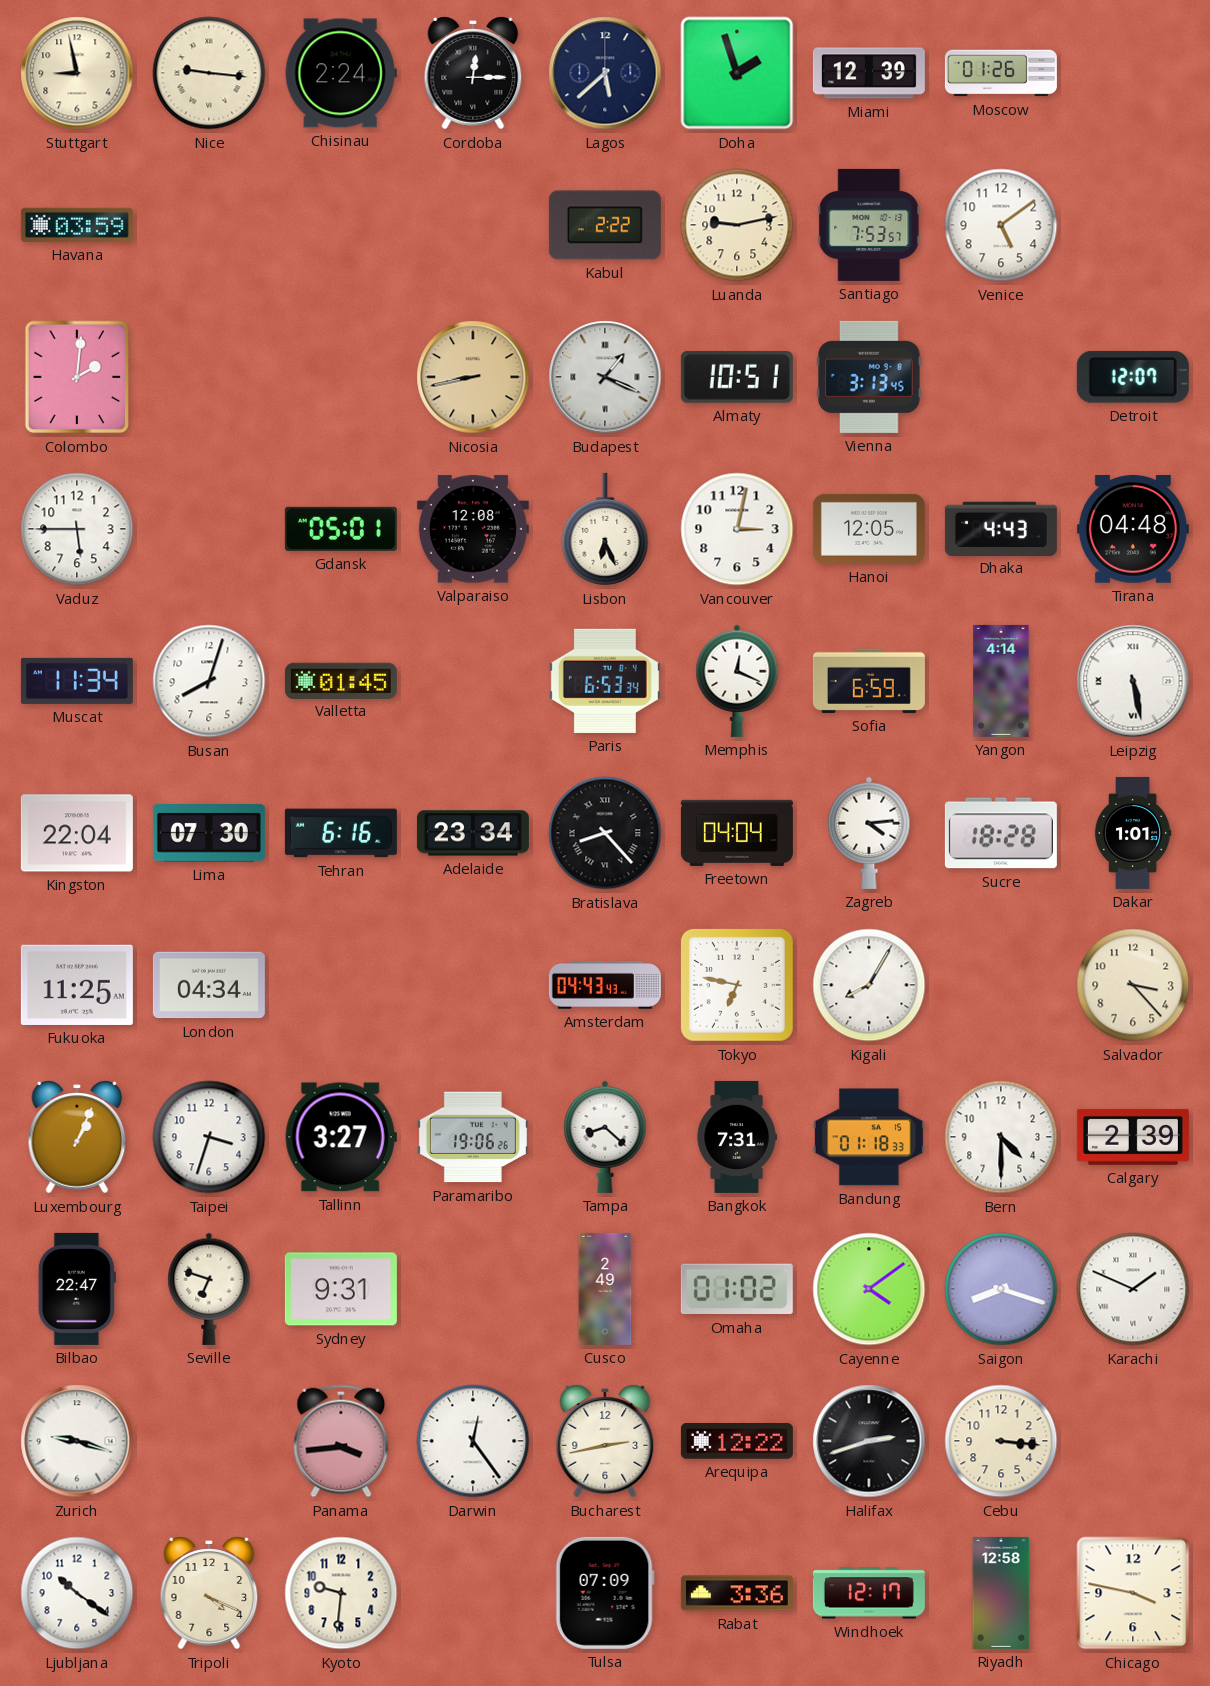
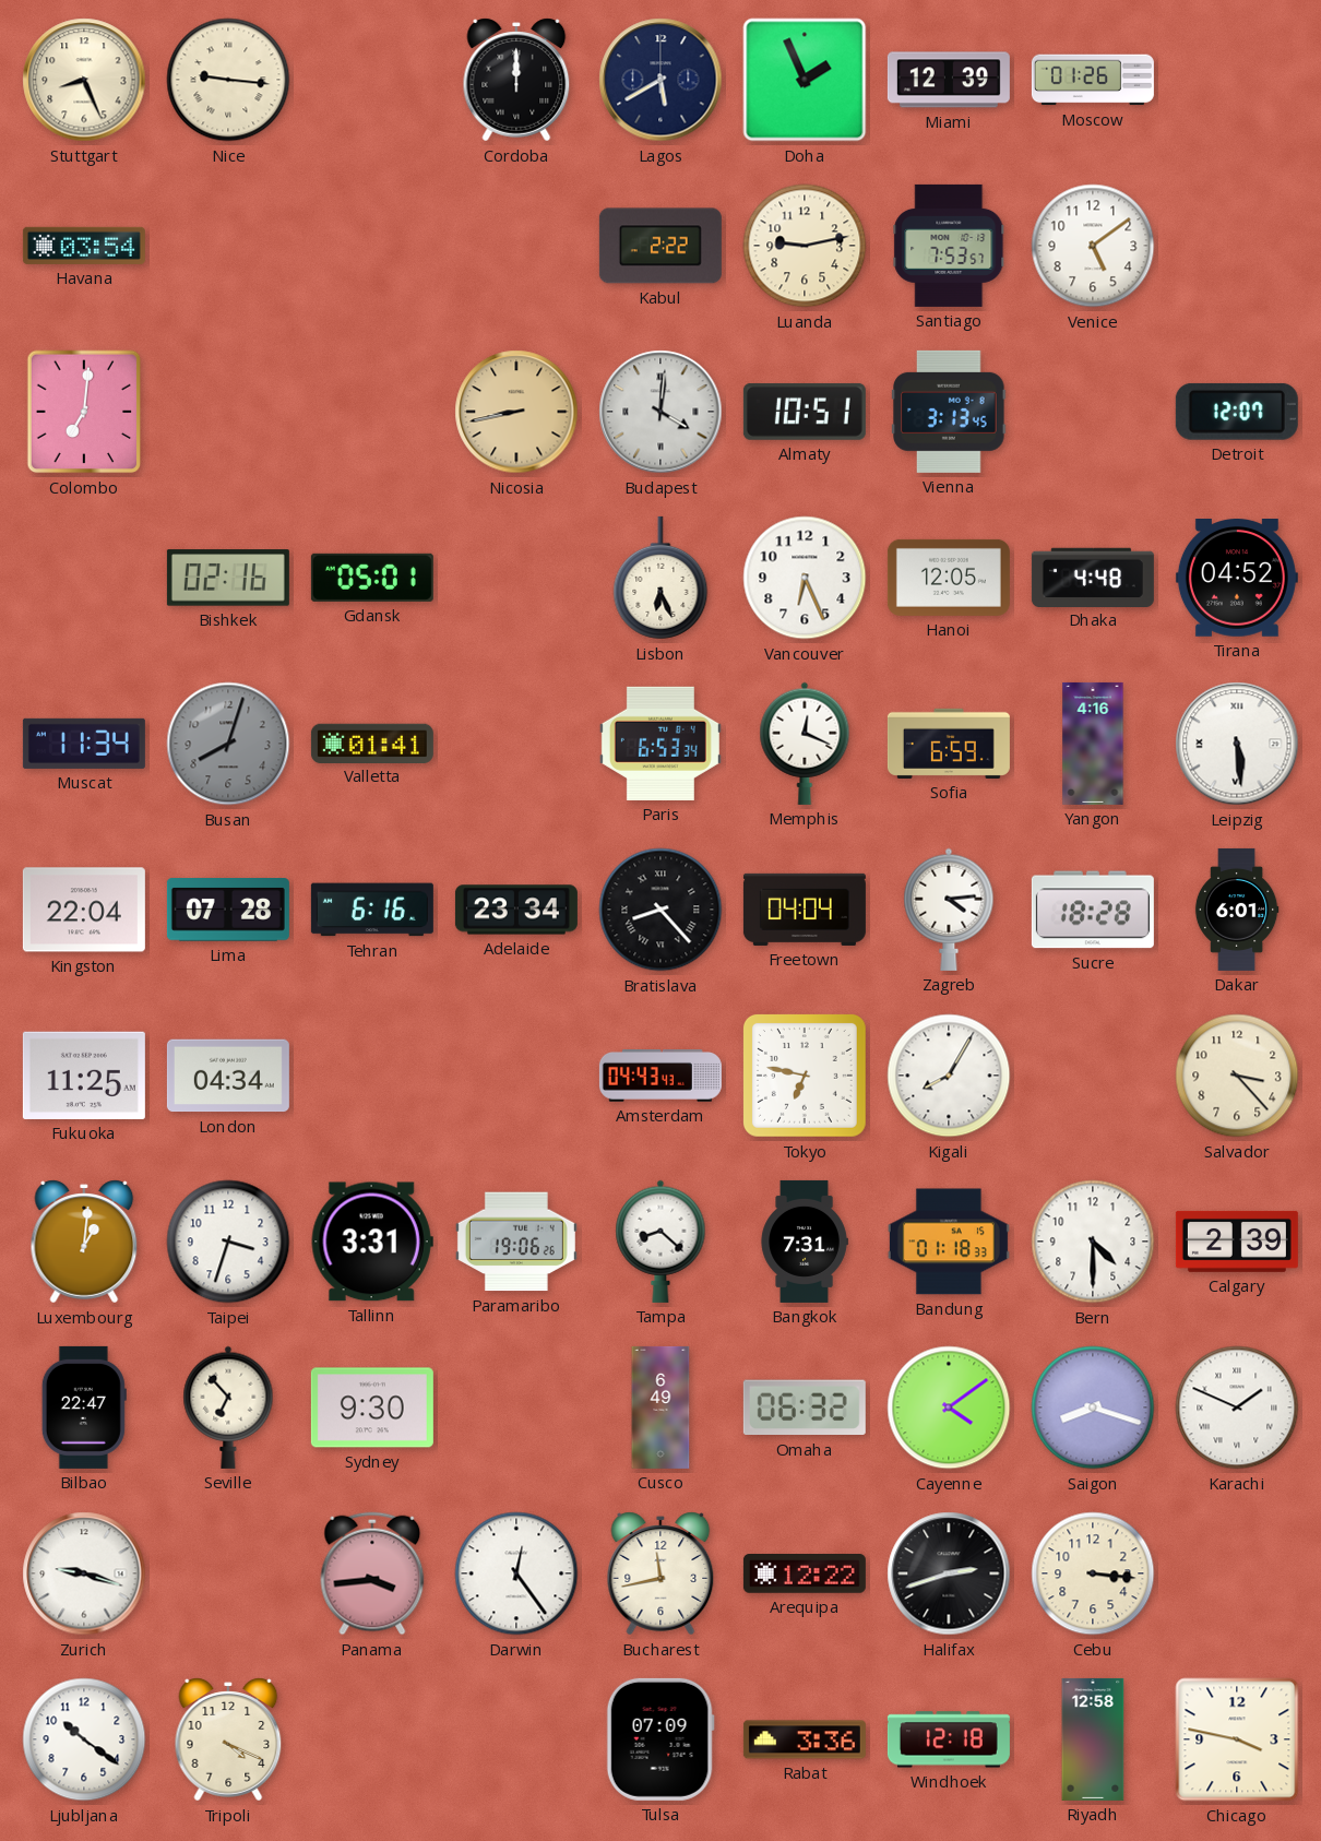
Stuttgart: 8:58 -> 8:26 (84, 80)
Chisinau: 2:24 -> none (341, 73)
Cordoba: 12:15 -> 12:00 (516, 80)
Lagos: 5:38 -> 5:40 (660, 80)
Doha: 1:57 -> 1:56 (805, 80)
Havana: 03:59 -> 03:54 (84, 246)
Colombo: 2:01 -> 7:01 (84, 412)
Budapest: 1:19 -> 4:01 (660, 412)
Vaduz: 5:45 -> none (77, 529)
Bishkek: none -> 02:16 (228, 578)
Valparaiso: 12:08 -> none (473, 529)
Vancouver: 3:02 -> 6:26 (805, 578)
Dhaka: 4:43 -> 4:48 (1093, 577)
Tirana: 04:48 -> 04:52 (1237, 579)
Busan dial: white -> grey (228, 744)
Valletta: 01:45 -> 01:41 (372, 743)
Yangon: 4:14 -> 4:16 (1093, 744)
Leipzig: 5:28 -> 5:29 (1237, 744)
Lima: 07:30 -> 07:28 (228, 910)
Dakar: 1:01 -> 6:01 (1237, 910)
Luxembourg: 1:04 -> 1:01 (84, 1242)
Tallinn: 3:27 -> 3:31 (372, 1242)
Seville: 6:48 -> 6:53 (228, 1408)
Sydney: 9:31 -> 9:30 (372, 1408)
Cusco: 2:49 -> 6:49 (660, 1408)
Omaha: 01:02 -> 06:32 (805, 1408)
Bucharest: 2:43 -> 11:43 (660, 1573)
Kyoto: 9:31 -> none (341, 1593)
Windhoek: 12:17 -> 12:18 (949, 1739)
